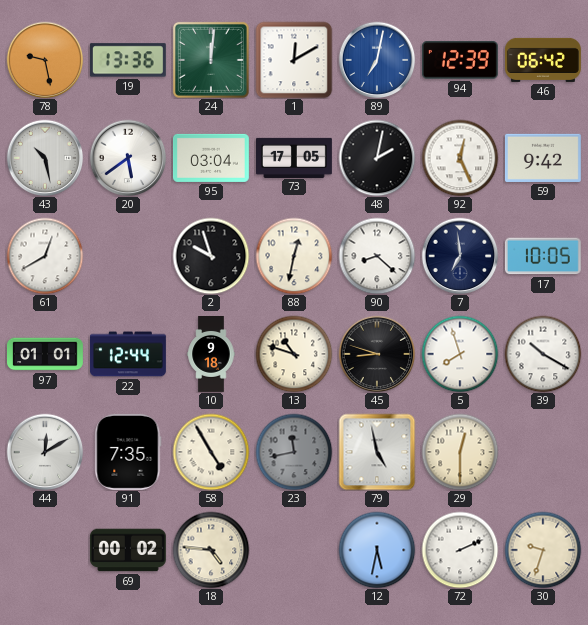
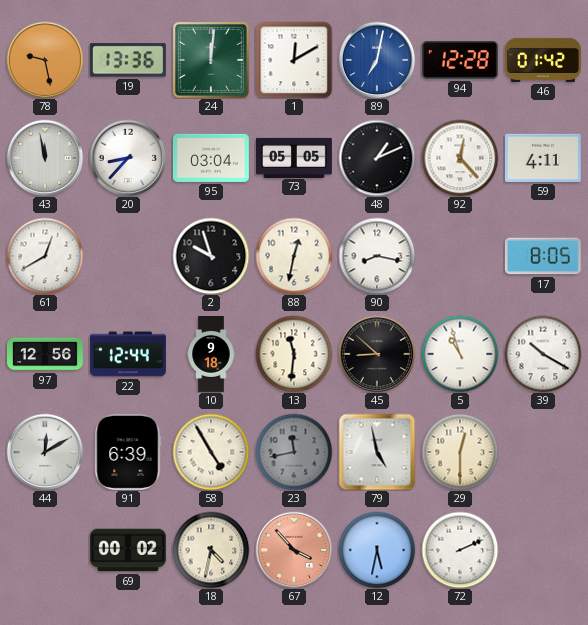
94: 12:39 -> 12:28 (460, 60)
46: 06:42 -> 01:42 (543, 60)
43: 10:28 -> 11:58 (45, 158)
20: 5:39 -> 8:37 (128, 158)
73: 17:05 -> 05:05 (295, 157)
48: 2:02 -> 1:11 (377, 158)
92: 12:26 -> 12:23 (460, 158)
59: 9:42 -> 4:11 (543, 158)
90: 8:22 -> 8:17 (377, 256)
7: 6:59 -> none (460, 256)
17: 10:05 -> 8:05 (543, 256)
97: 01:01 -> 12:56 (46, 354)
13: 10:48 -> 11:31 (294, 354)
45: 8:48 -> 8:52 (377, 354)
5: 7:57 -> 10:57 (460, 354)
91: 7:35 -> 6:39 (128, 452)
18: 4:46 -> 4:32 (211, 550)
67: none -> 3:53 (294, 550)
30: 9:33 -> none (543, 550)
